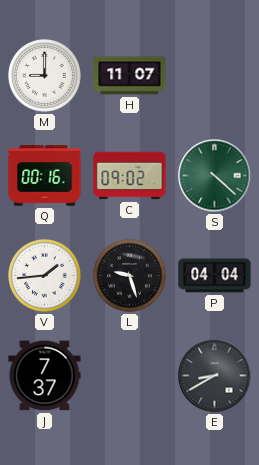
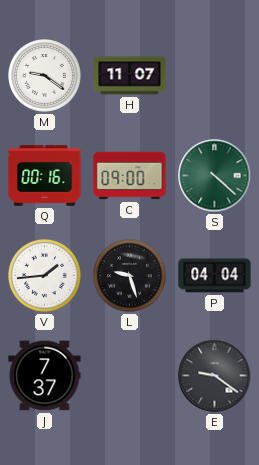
M: 9:00 -> 9:21 (45, 76)
C: 09:02 -> 09:00 (130, 176)
E: 8:40 -> 9:21 (215, 376)
